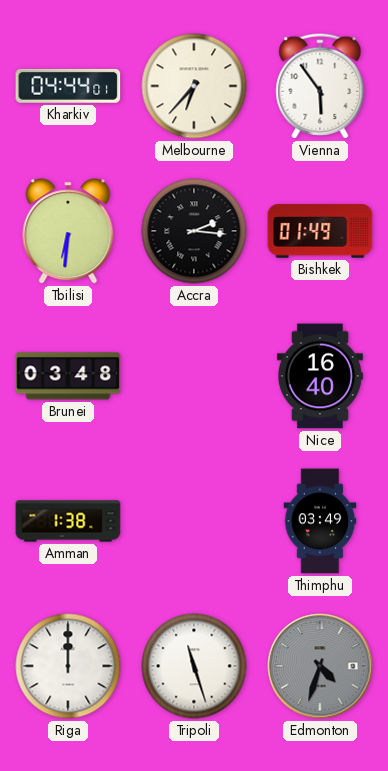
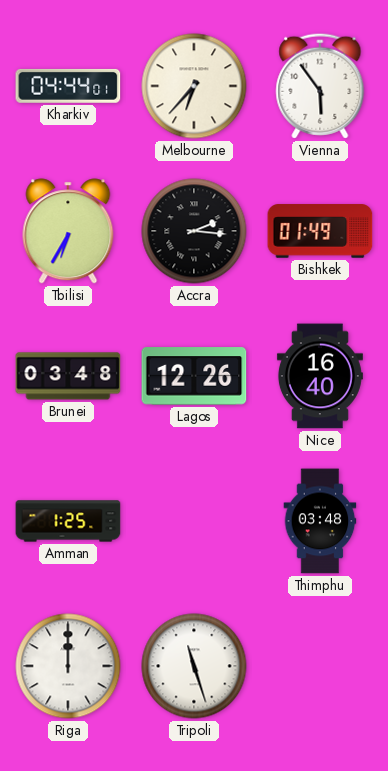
Tbilisi: 6:31 -> 6:35 (68, 231)
Lagos: none -> 12:26 (194, 376)
Amman: 1:38 -> 1:25 (68, 521)
Thimphu: 03:49 -> 03:48 (320, 521)
Edmonton: 4:33 -> none (320, 666)
